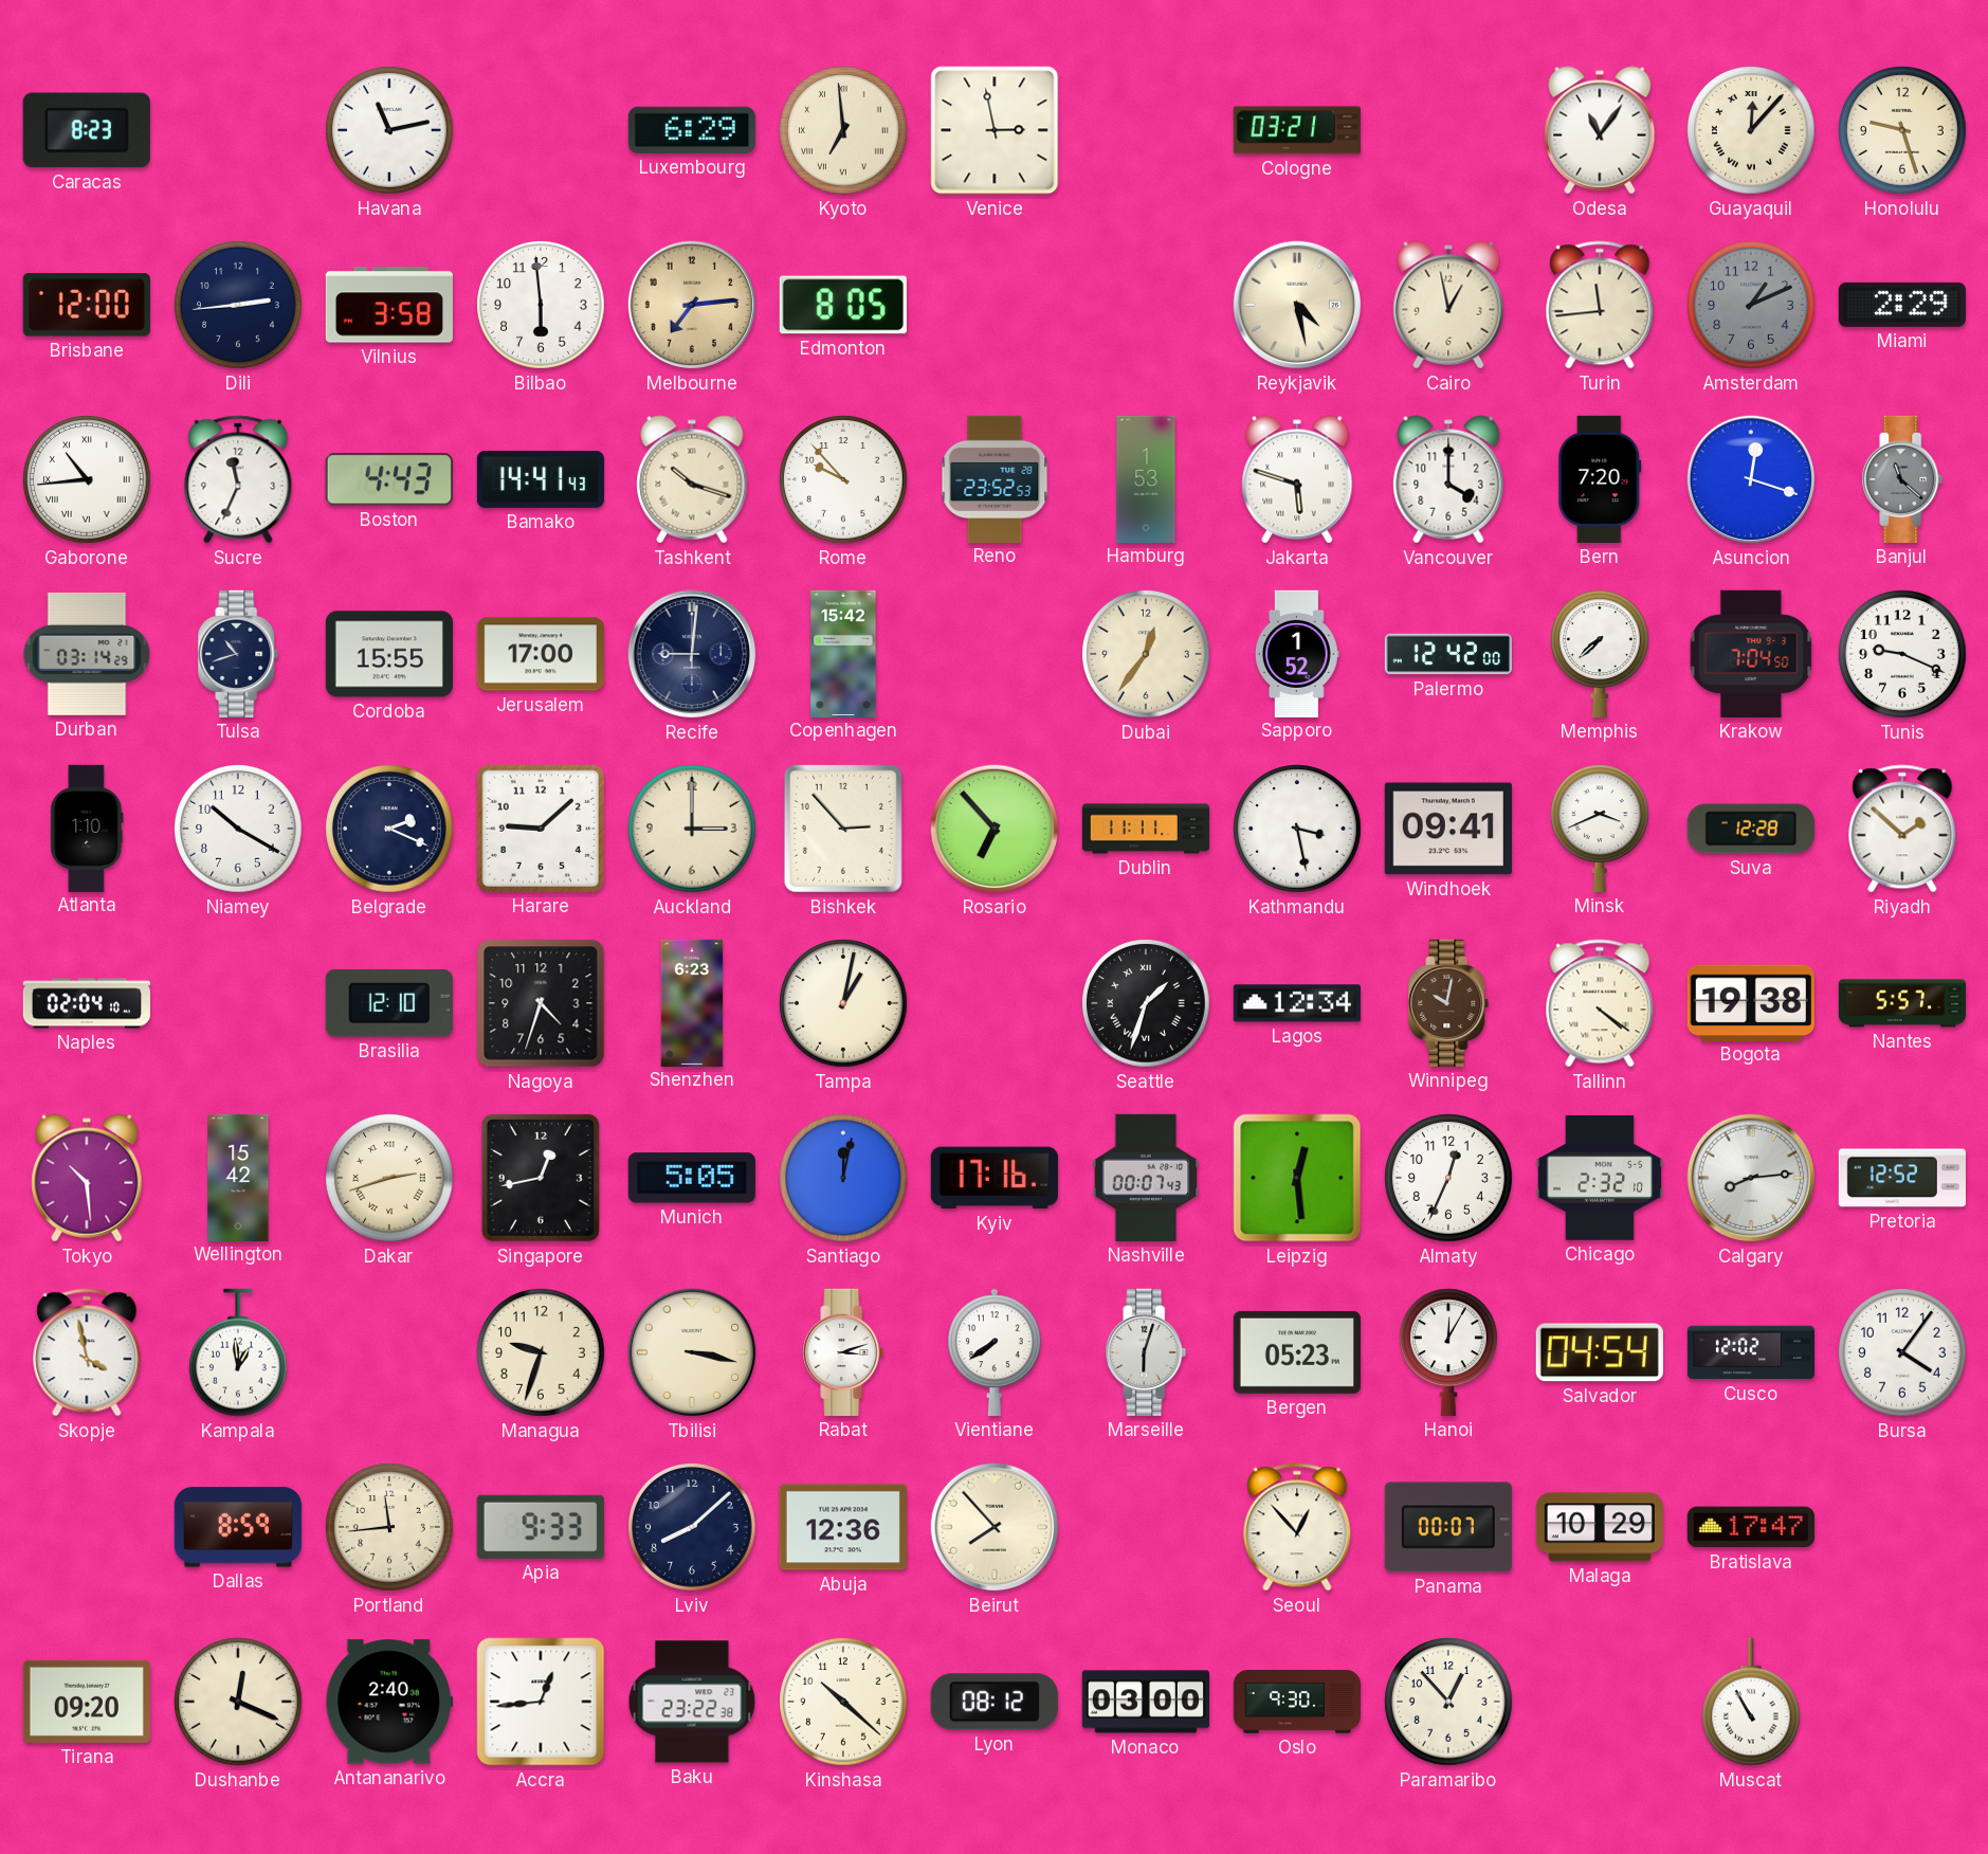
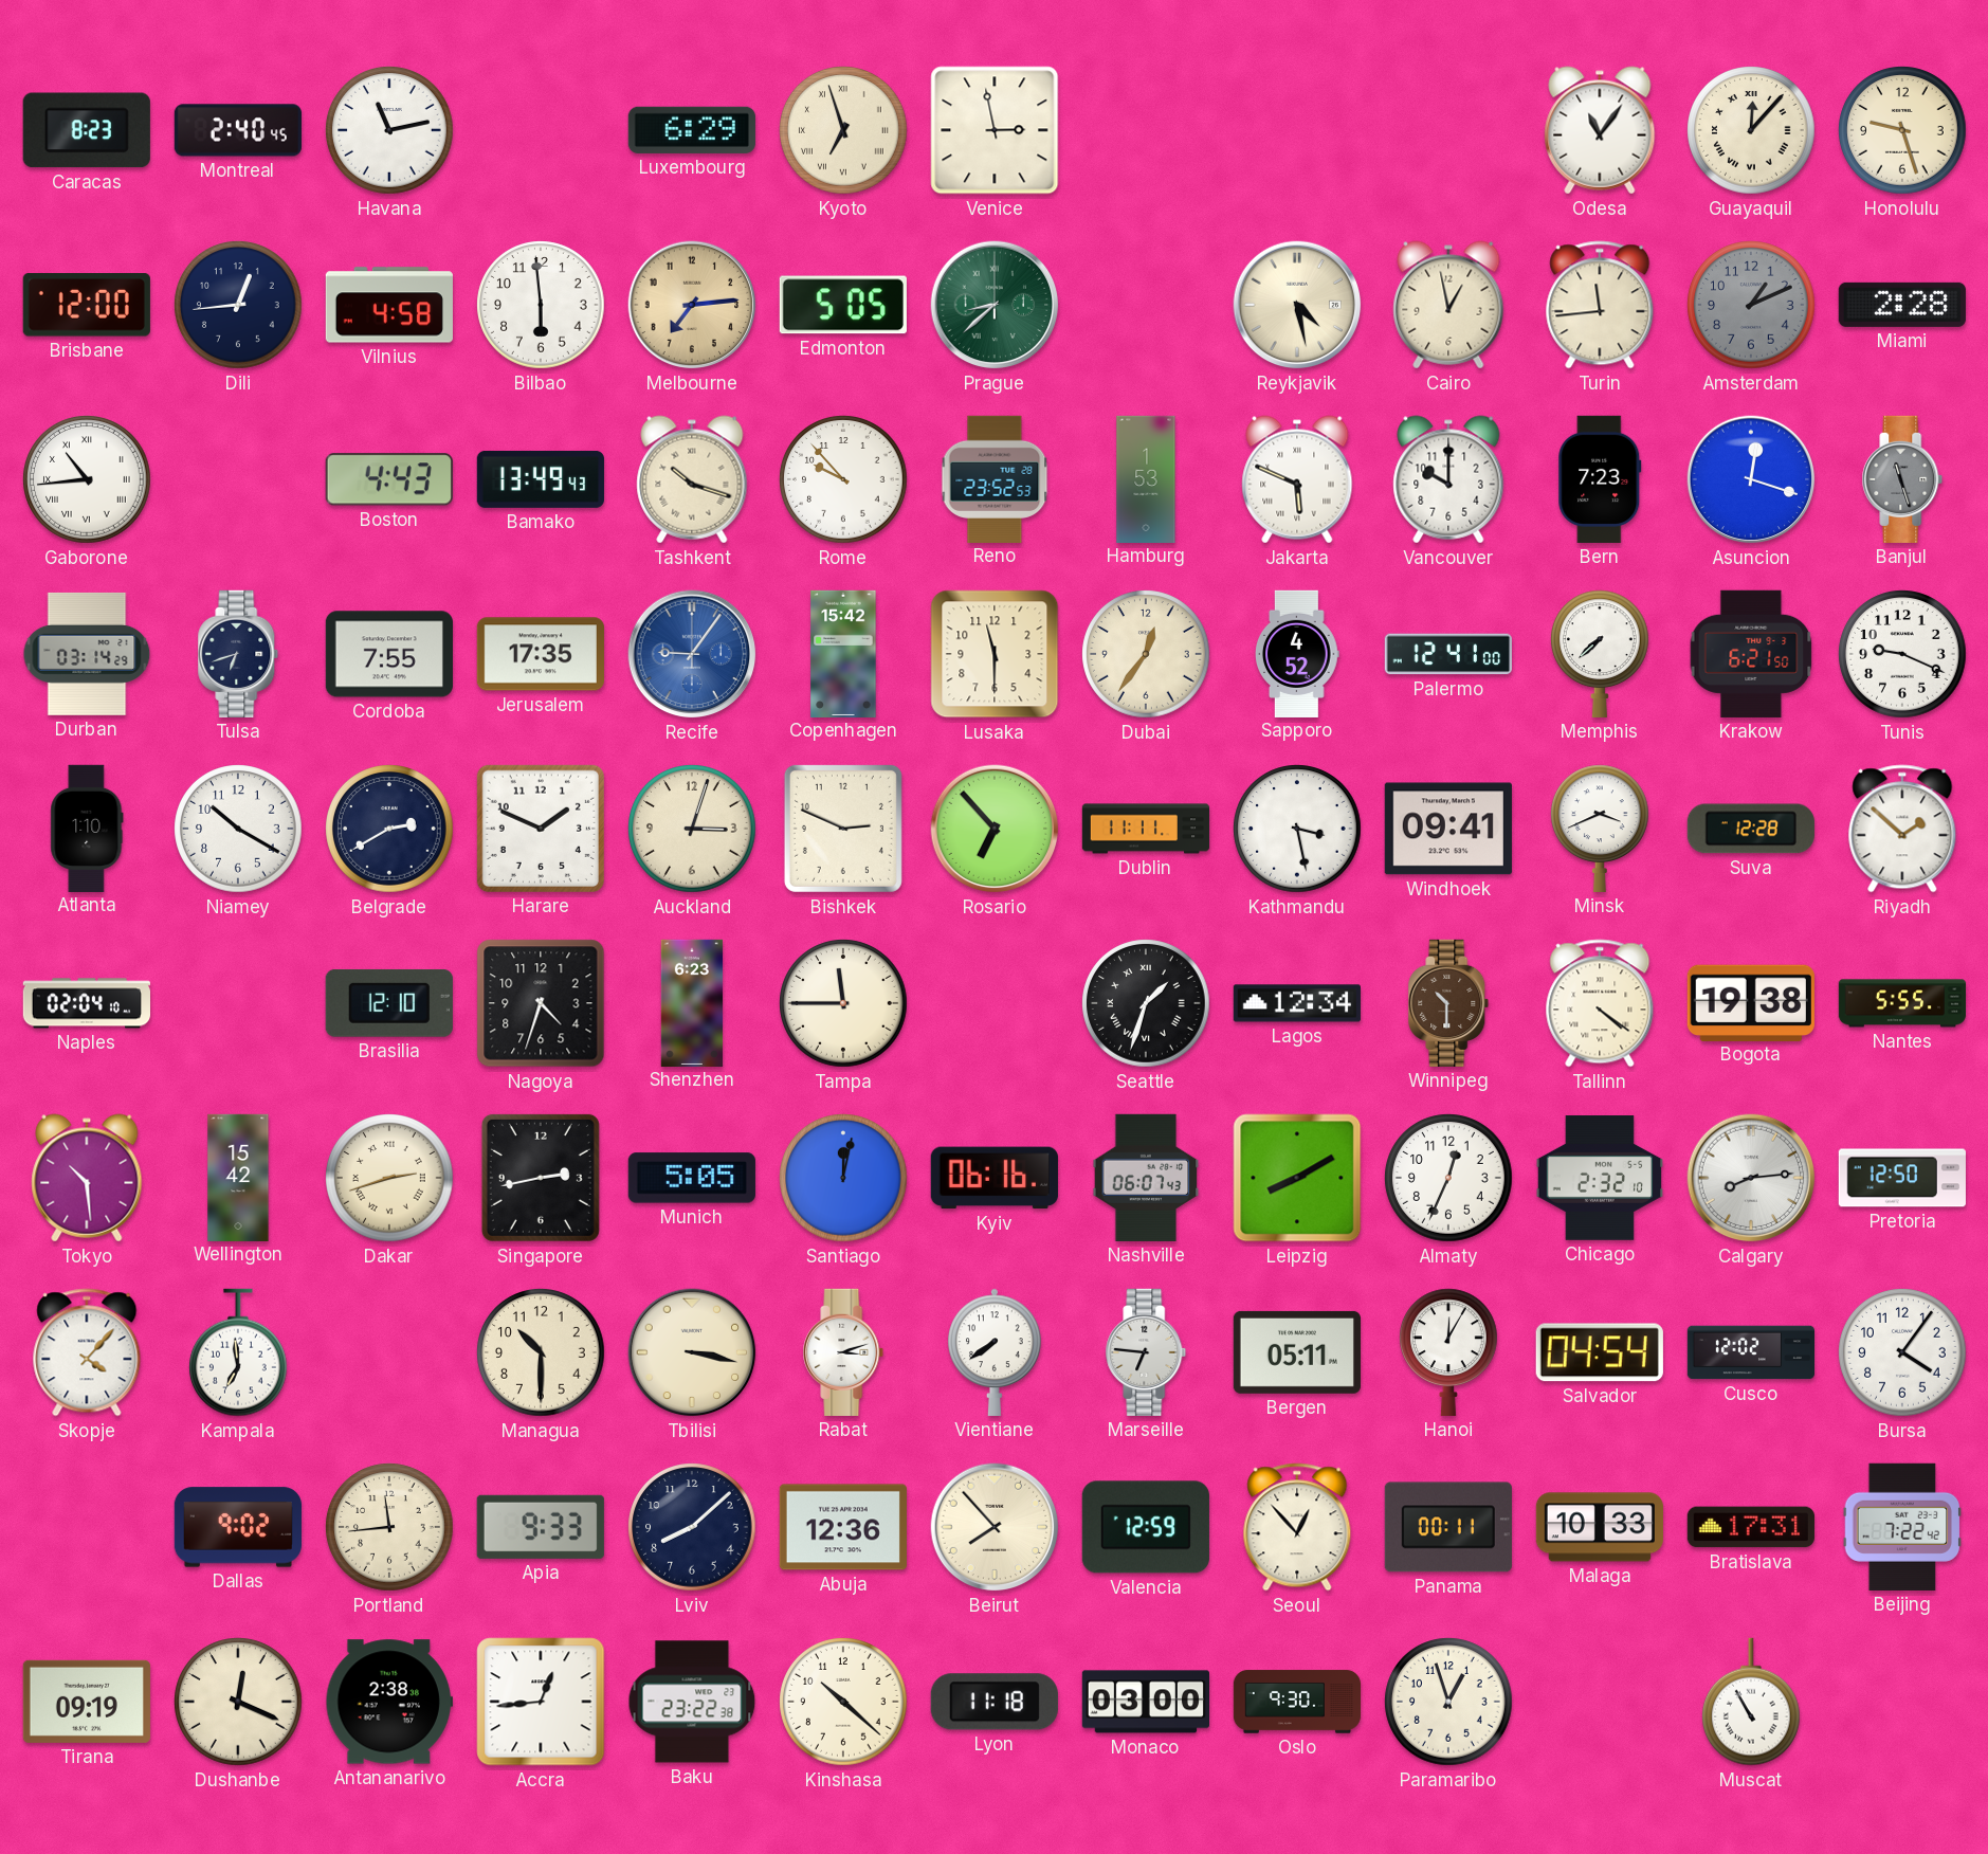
Montreal: none -> 2:40 (237, 130)
Kyoto: 6:59 -> 6:57 (843, 130)
Cologne: 03:21 -> none (1297, 130)
Dili: 2:44 -> 12:44 (238, 305)
Vilnius: 3:58 -> 4:58 (389, 305)
Edmonton: 8:05 -> 5:05 (843, 305)
Prague: none -> 8:38 (995, 305)
Miami: 2:29 -> 2:28 (1902, 305)
Sucre: 11:34 -> none (238, 479)
Bamako: 14:41 -> 13:49 (541, 479)
Jakarta: 5:48 -> 5:49 (1297, 479)
Vancouver: 4:00 -> 10:00 (1448, 479)
Bern: 7:20 -> 7:23 (1600, 479)
Banjul: 11:22 -> 11:27 (1902, 479)
Tulsa: 10:42 -> 6:42 (238, 654)
Cordoba: 15:55 -> 7:55 (389, 654)
Jerusalem: 17:00 -> 17:35 (541, 654)
Recife: 9:01 -> 9:06 (692, 654)
Recife dial: navy -> blue (692, 654)
Lusaka: none -> 11:30 (995, 654)
Sapporo: 1:52 -> 4:52 (1298, 653)
Palermo: 12:42 -> 12:41 (1448, 654)
Krakow: 7:04 -> 6:21 (1751, 654)
Belgrade: 2:19 -> 2:40 (389, 829)
Harare: 9:08 -> 1:49 (541, 829)
Auckland: 3:00 -> 3:03 (692, 829)
Bishkek: 2:53 -> 2:49 (843, 829)
Tampa: 1:02 -> 11:45 (843, 1003)
Winnipeg: 10:02 -> 10:30 (1448, 1003)
Nantes: 5:57 -> 5:55 (1901, 1003)
Singapore: 12:43 -> 2:43 (541, 1178)
Kyiv: 17:16 -> 06:16 (995, 1178)
Nashville: 00:07 -> 06:07 (1146, 1178)
Leipzig: 12:29 -> 8:10 (1297, 1178)
Pretoria: 12:52 -> 12:50 (1902, 1178)
Skopje: 3:58 -> 4:07 (87, 1352)
Kampala: 12:59 -> 6:59 (239, 1352)
Managua: 9:33 -> 10:30 (541, 1352)
Marseille: 6:03 -> 6:46 (1146, 1352)
Bergen: 05:23 -> 05:11 (1297, 1352)
Dallas: 8:59 -> 9:02 (238, 1527)
Valencia: none -> 12:59 (1146, 1527)
Panama: 00:07 -> 00:11 (1448, 1527)
Malaga: 10:29 -> 10:33 (1600, 1527)
Bratislava: 17:47 -> 17:31 (1751, 1527)
Beijing: none -> 7:22 (1902, 1527)
Tirana: 09:20 -> 09:19 (87, 1702)
Antananarivo: 2:40 -> 2:38 (389, 1702)
Lyon: 08:12 -> 11:18 (995, 1702)
Paramaribo: 12:53 -> 12:57 (1448, 1702)
